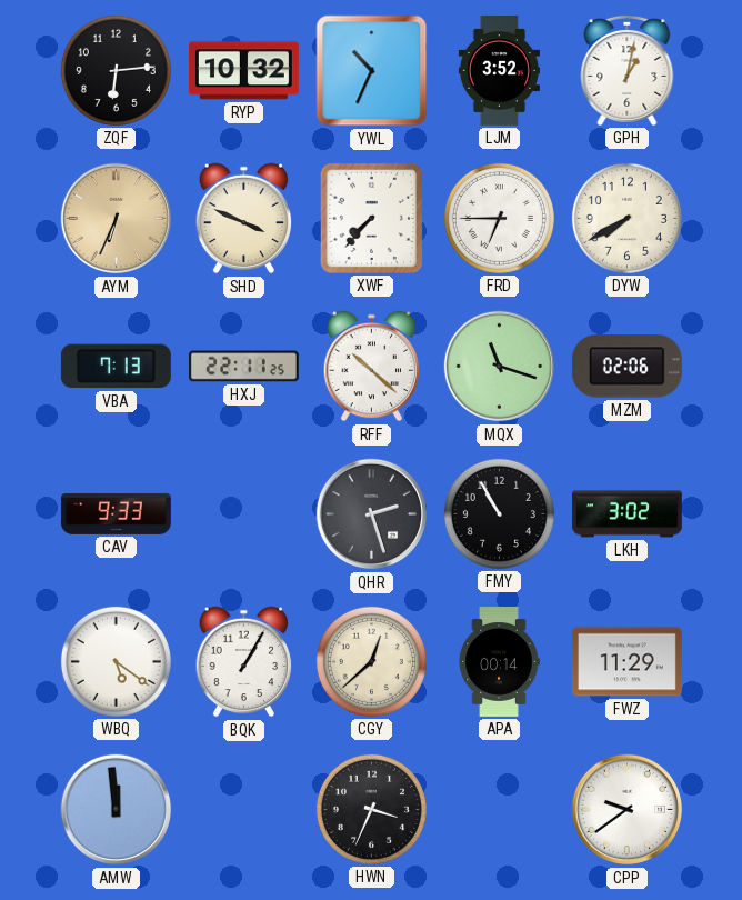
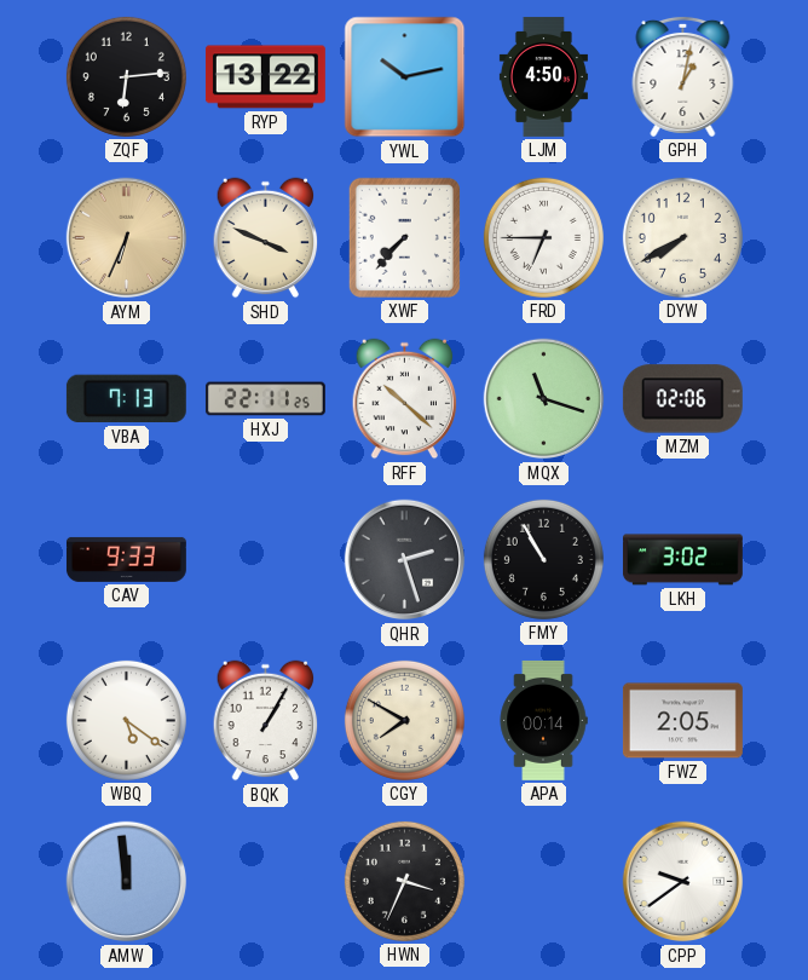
RYP: 10:32 -> 13:22 (265, 77)
YWL: 10:34 -> 10:13 (405, 77)
LJM: 3:52 -> 4:50 (543, 76)
CGY: 12:38 -> 7:50 (404, 720)
FWZ: 11:29 -> 2:05 (682, 721)
